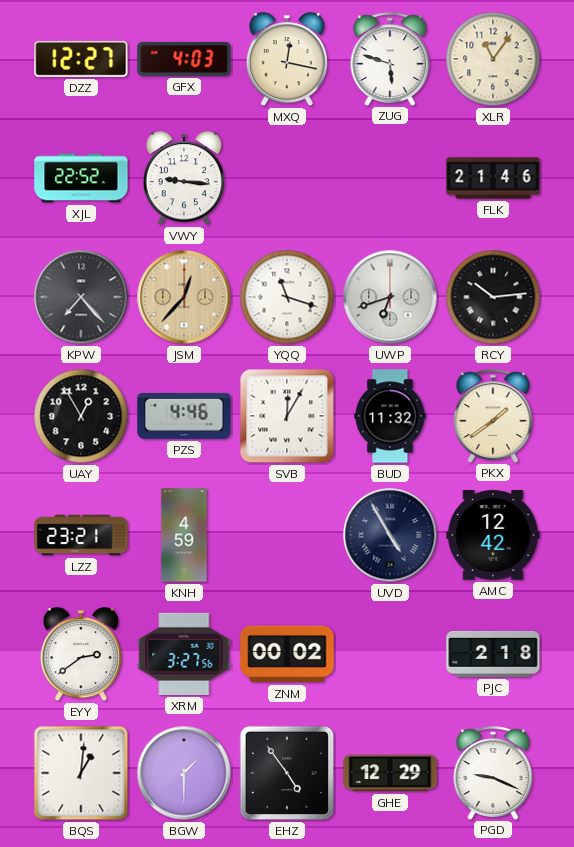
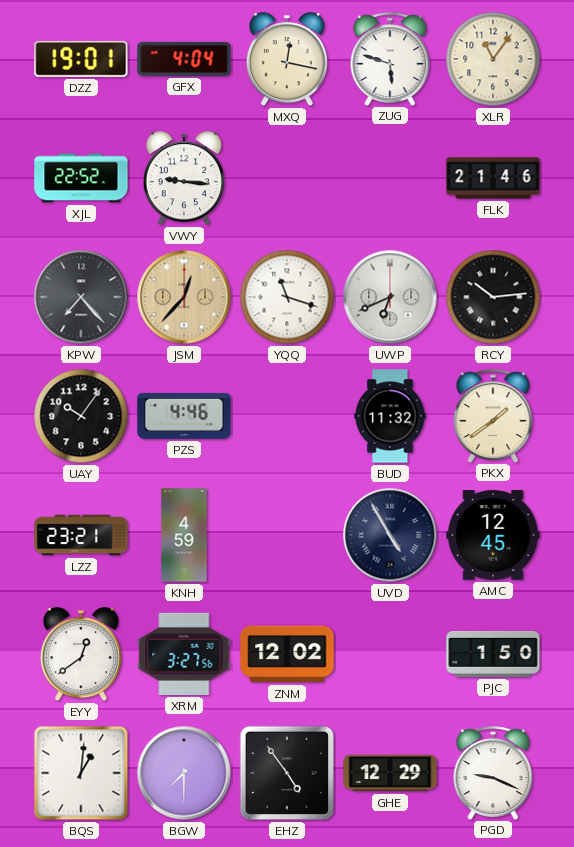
DZZ: 12:27 -> 19:01 (81, 59)
GFX: 4:03 -> 4:04 (184, 59)
UWP: 6:42 -> 6:41 (390, 297)
UAY: 12:55 -> 10:06 (81, 416)
SVB: 12:05 -> none (287, 416)
AMC: 12:42 -> 12:45 (493, 535)
EYY: 2:39 -> 12:39 (81, 655)
ZNM: 00:02 -> 12:02 (287, 654)
PJC: 2:18 -> 1:50 (493, 654)
BGW: 1:30 -> 7:30 (184, 773)
